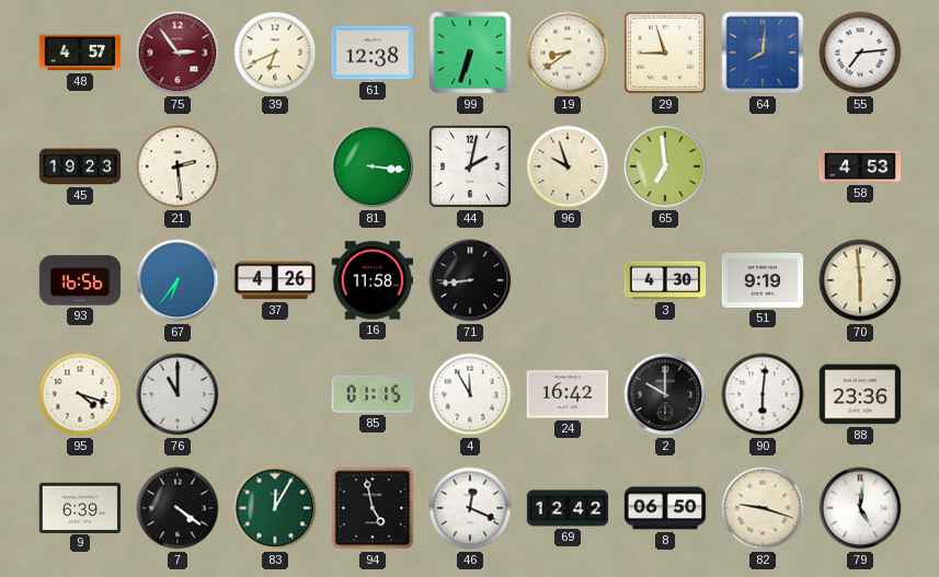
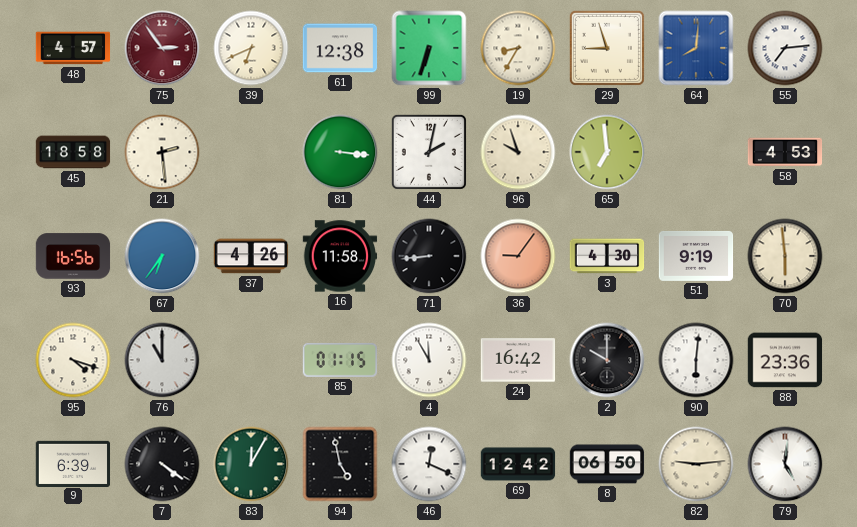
19: 8:39 -> 8:35 (518, 48)
45: 19:23 -> 18:58 (73, 152)
36: none -> 9:06 (518, 256)
82: 9:18 -> 9:14 (696, 464)
